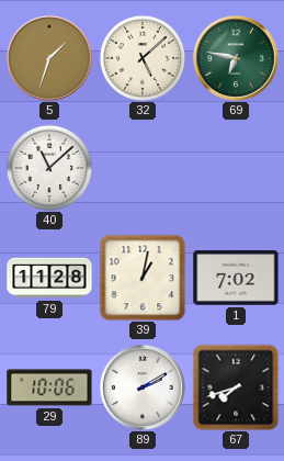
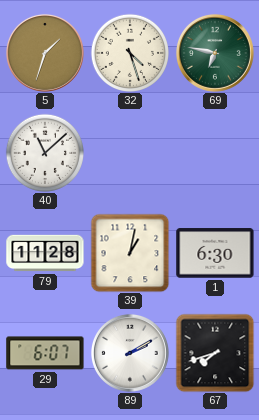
32: 5:08 -> 4:27 (129, 52)
1: 7:02 -> 6:30 (215, 253)
29: 10:06 -> 6:07 (45, 353)
